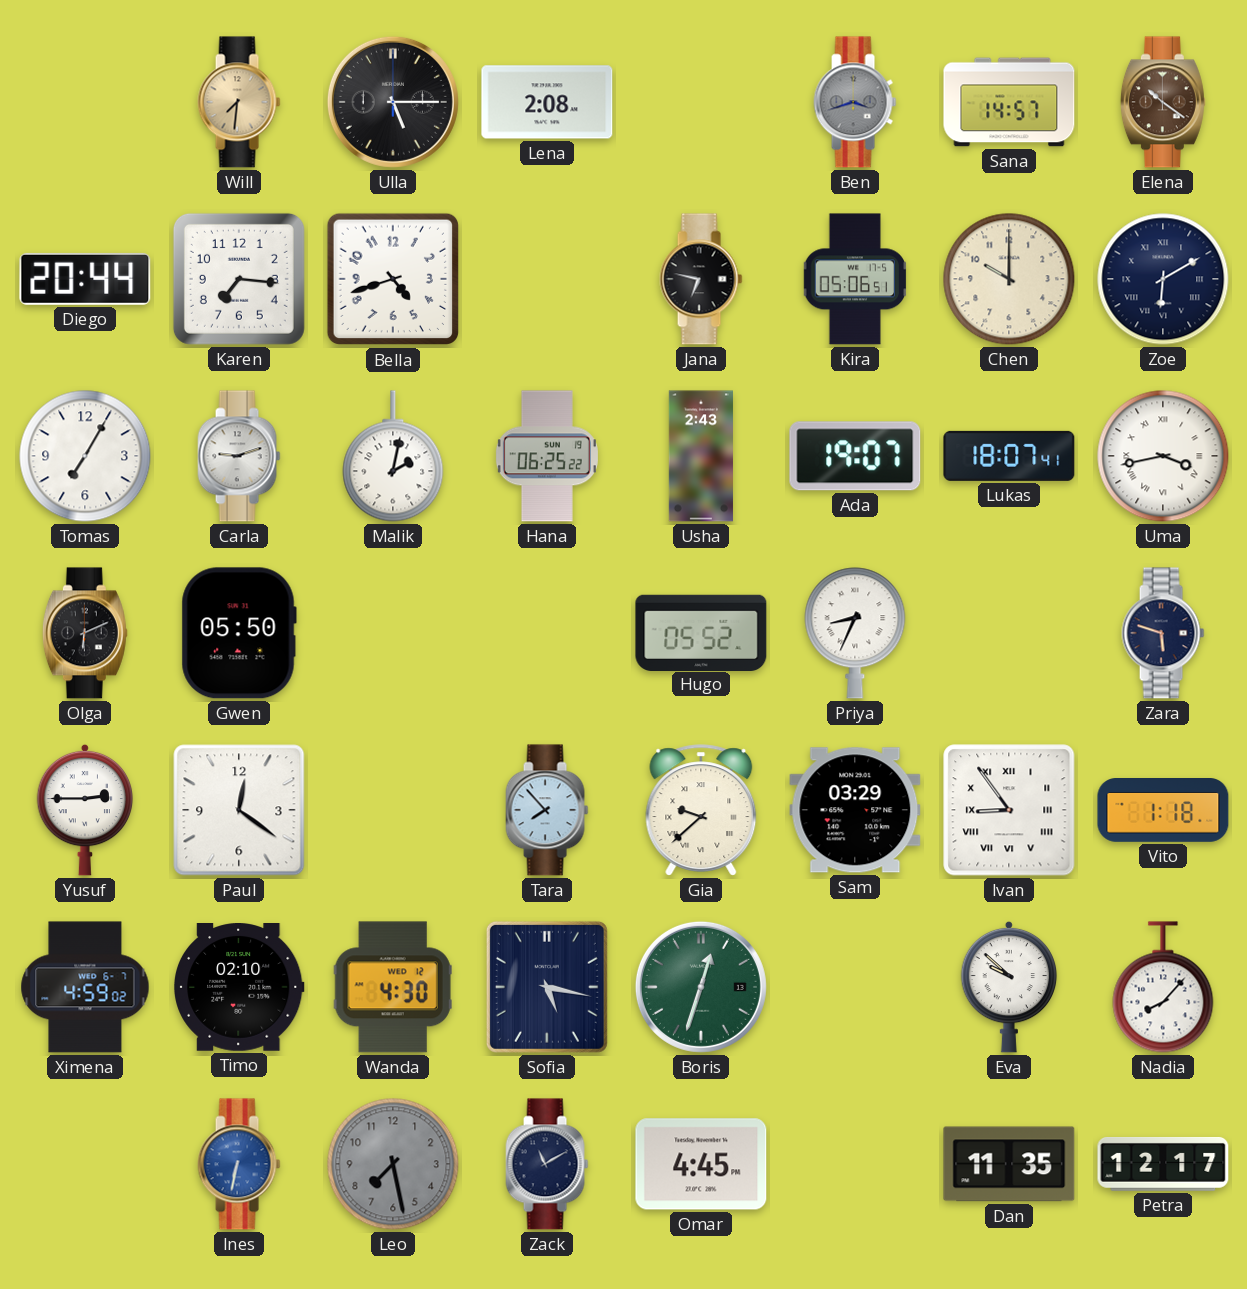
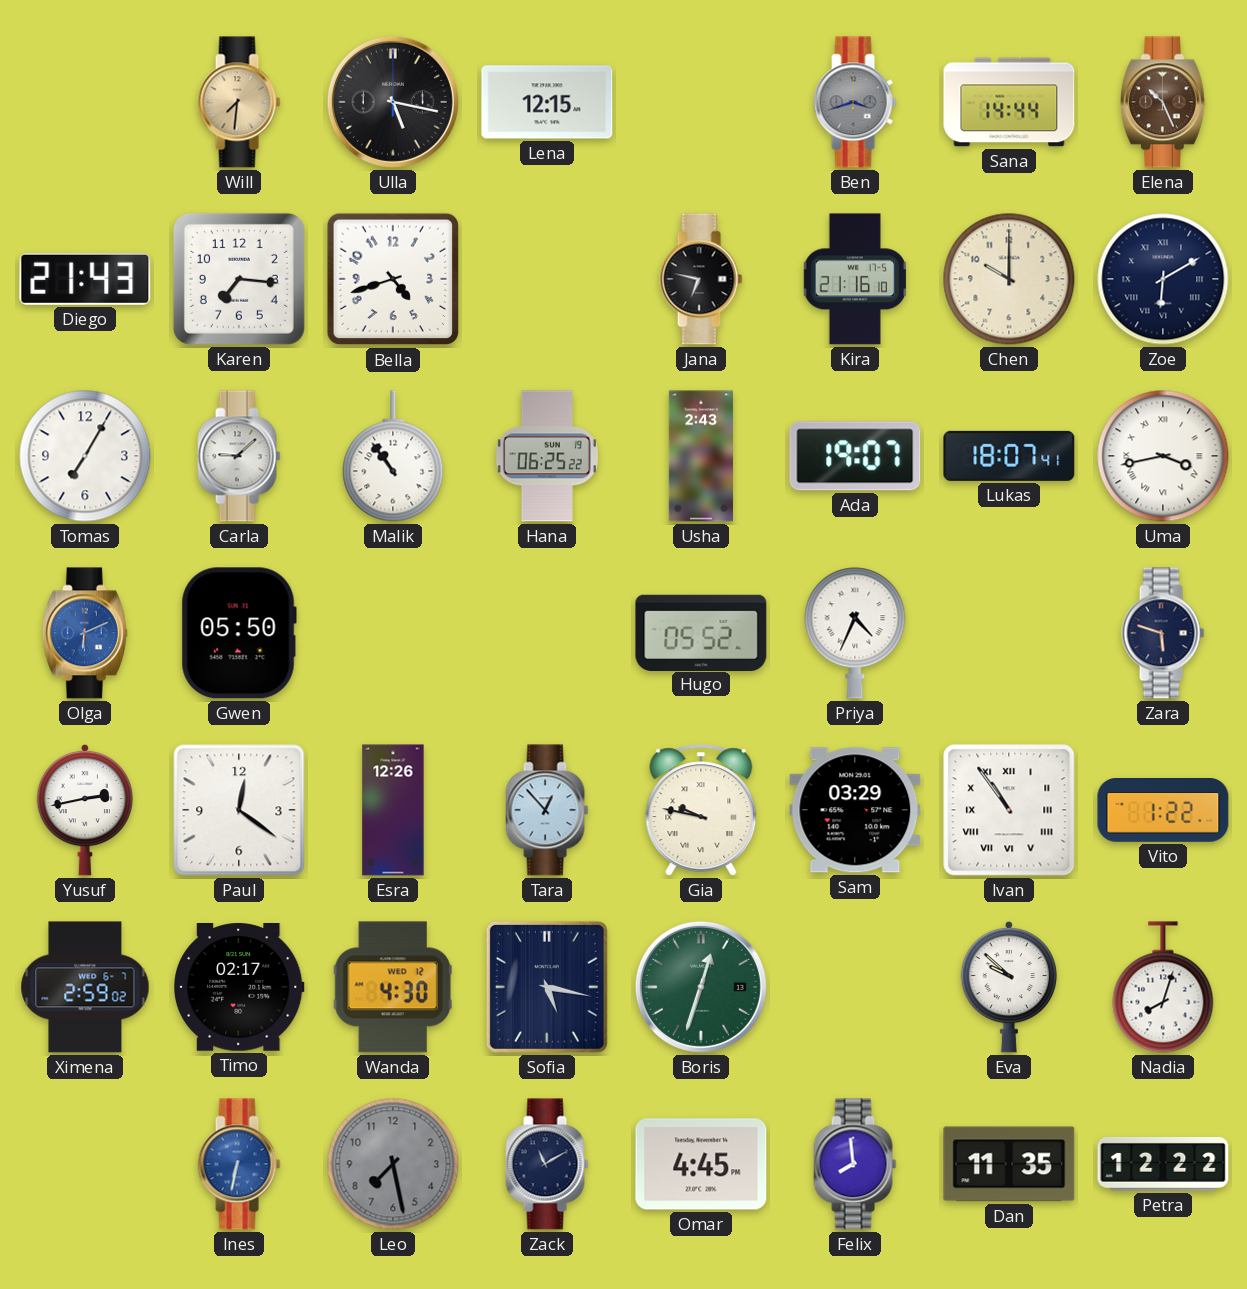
Ulla: 5:15 -> 5:17 (393, 102)
Lena: 2:08 -> 12:15 (547, 102)
Sana: 14:57 -> 14:44 (1009, 102)
Elena: 10:21 -> 10:26 (1163, 102)
Diego: 20:44 -> 21:43 (85, 279)
Kira: 05:06 -> 21:16 (855, 279)
Carla: 9:12 -> 9:08 (239, 456)
Malik: 2:02 -> 10:54 (393, 456)
Olga dial: black -> blue (85, 633)
Priya: 8:34 -> 4:34 (855, 633)
Yusuf: 2:45 -> 2:43 (85, 810)
Esra: none -> 12:26 (393, 810)
Tara: 7:53 -> 12:53 (547, 810)
Gia: 9:38 -> 9:47 (701, 810)
Ivan: 8:54 -> 10:54 (1009, 810)
Vito: 1:18 -> 1:22 (1163, 811)
Ximena: 4:59 -> 2:59 (85, 987)
Timo: 02:10 -> 02:17 (240, 988)
Nadia: 8:07 -> 8:03 (1163, 987)
Felix: none -> 7:59 (855, 1164)
Petra: 12:17 -> 12:22 (1163, 1164)
